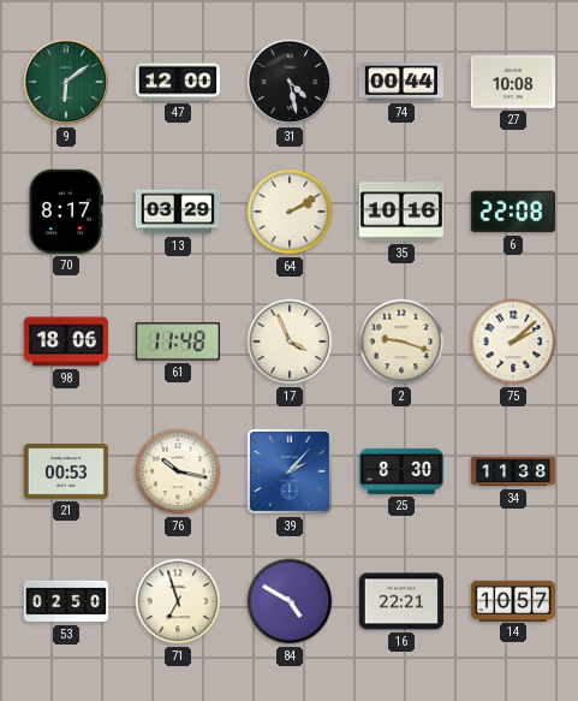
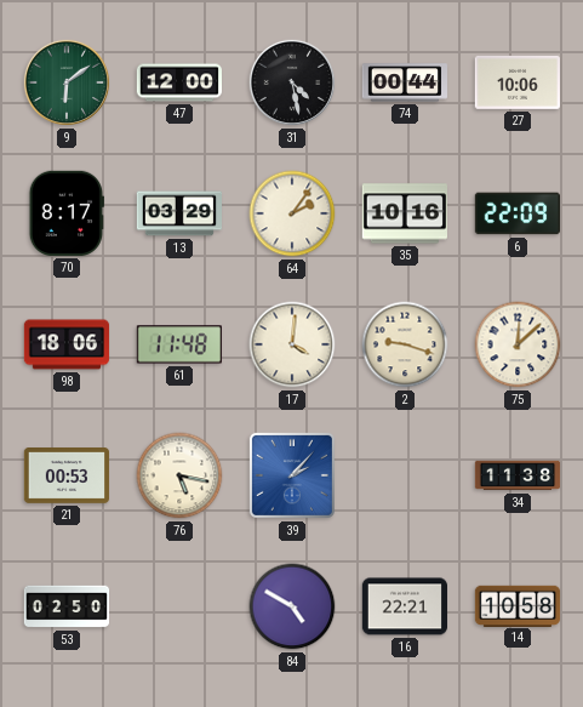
27: 10:08 -> 10:06 (516, 82)
64: 2:10 -> 2:06 (292, 213)
6: 22:08 -> 22:09 (516, 213)
17: 3:56 -> 4:01 (292, 344)
75: 2:08 -> 12:08 (518, 344)
76: 10:17 -> 5:17 (179, 475)
25: 8:30 -> none (401, 471)
71: 6:57 -> none (178, 601)
14: 10:57 -> 10:58 (518, 605)
